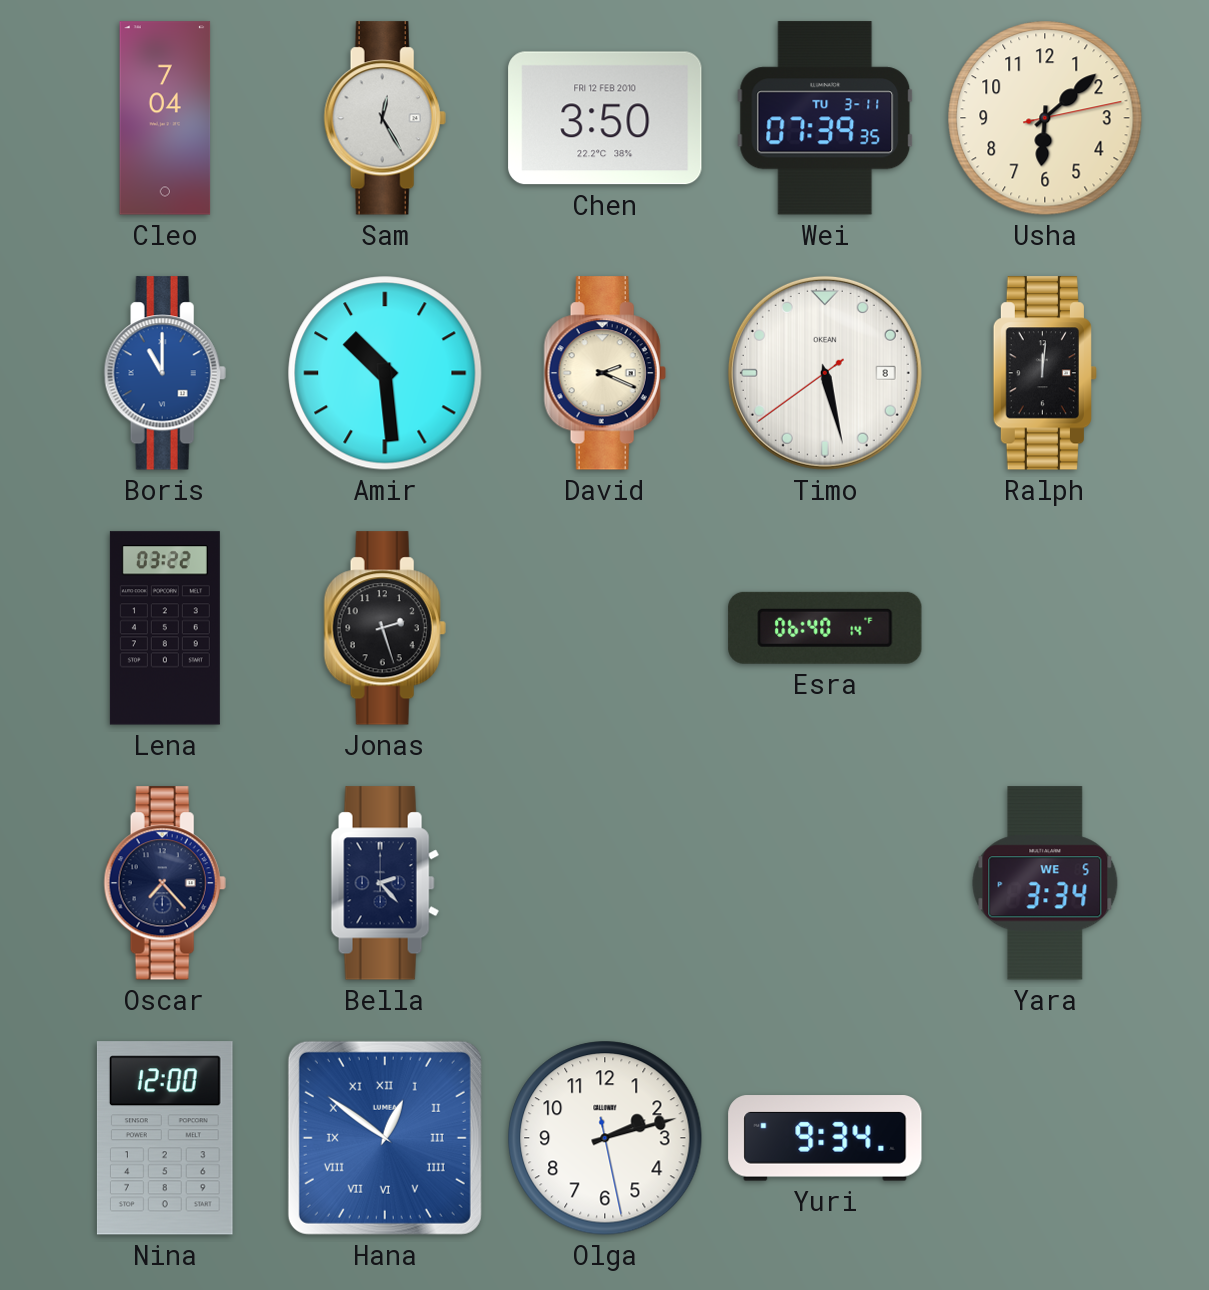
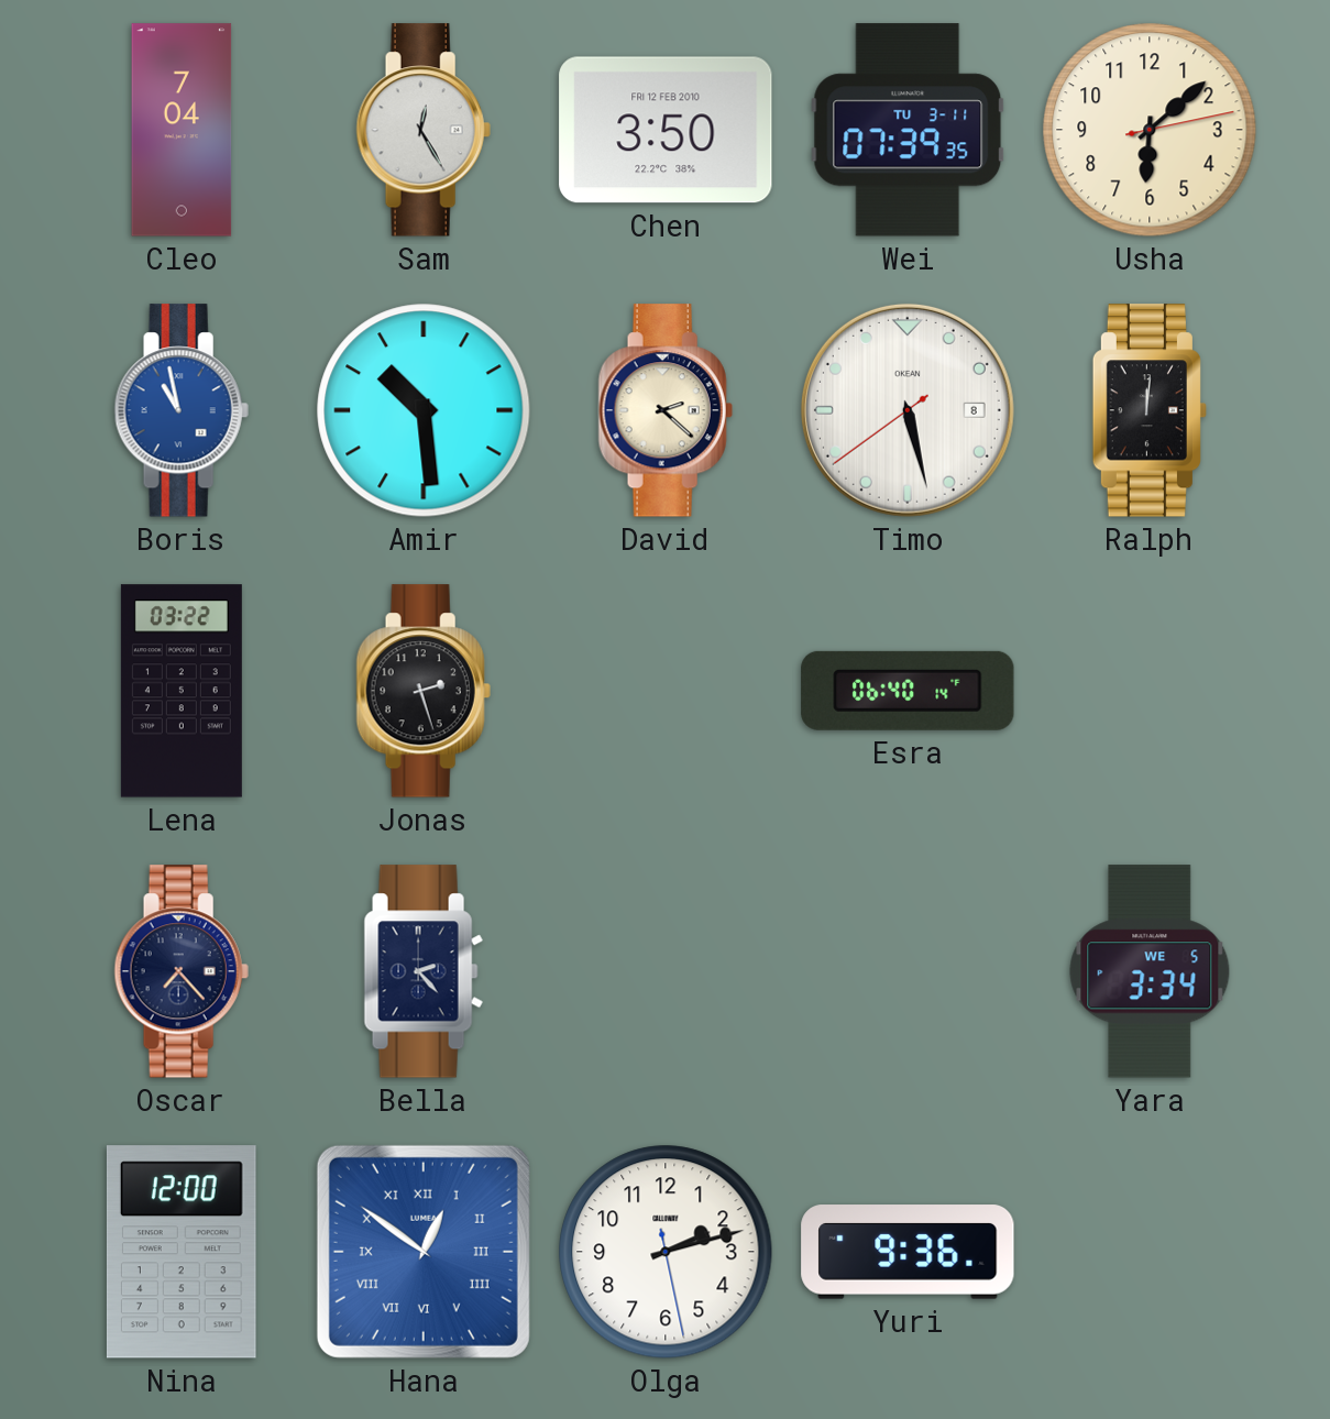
Boris: 11:00 -> 10:58 (182, 410)
David: 2:19 -> 2:22 (666, 410)
Yuri: 9:34 -> 9:36 (908, 1252)
